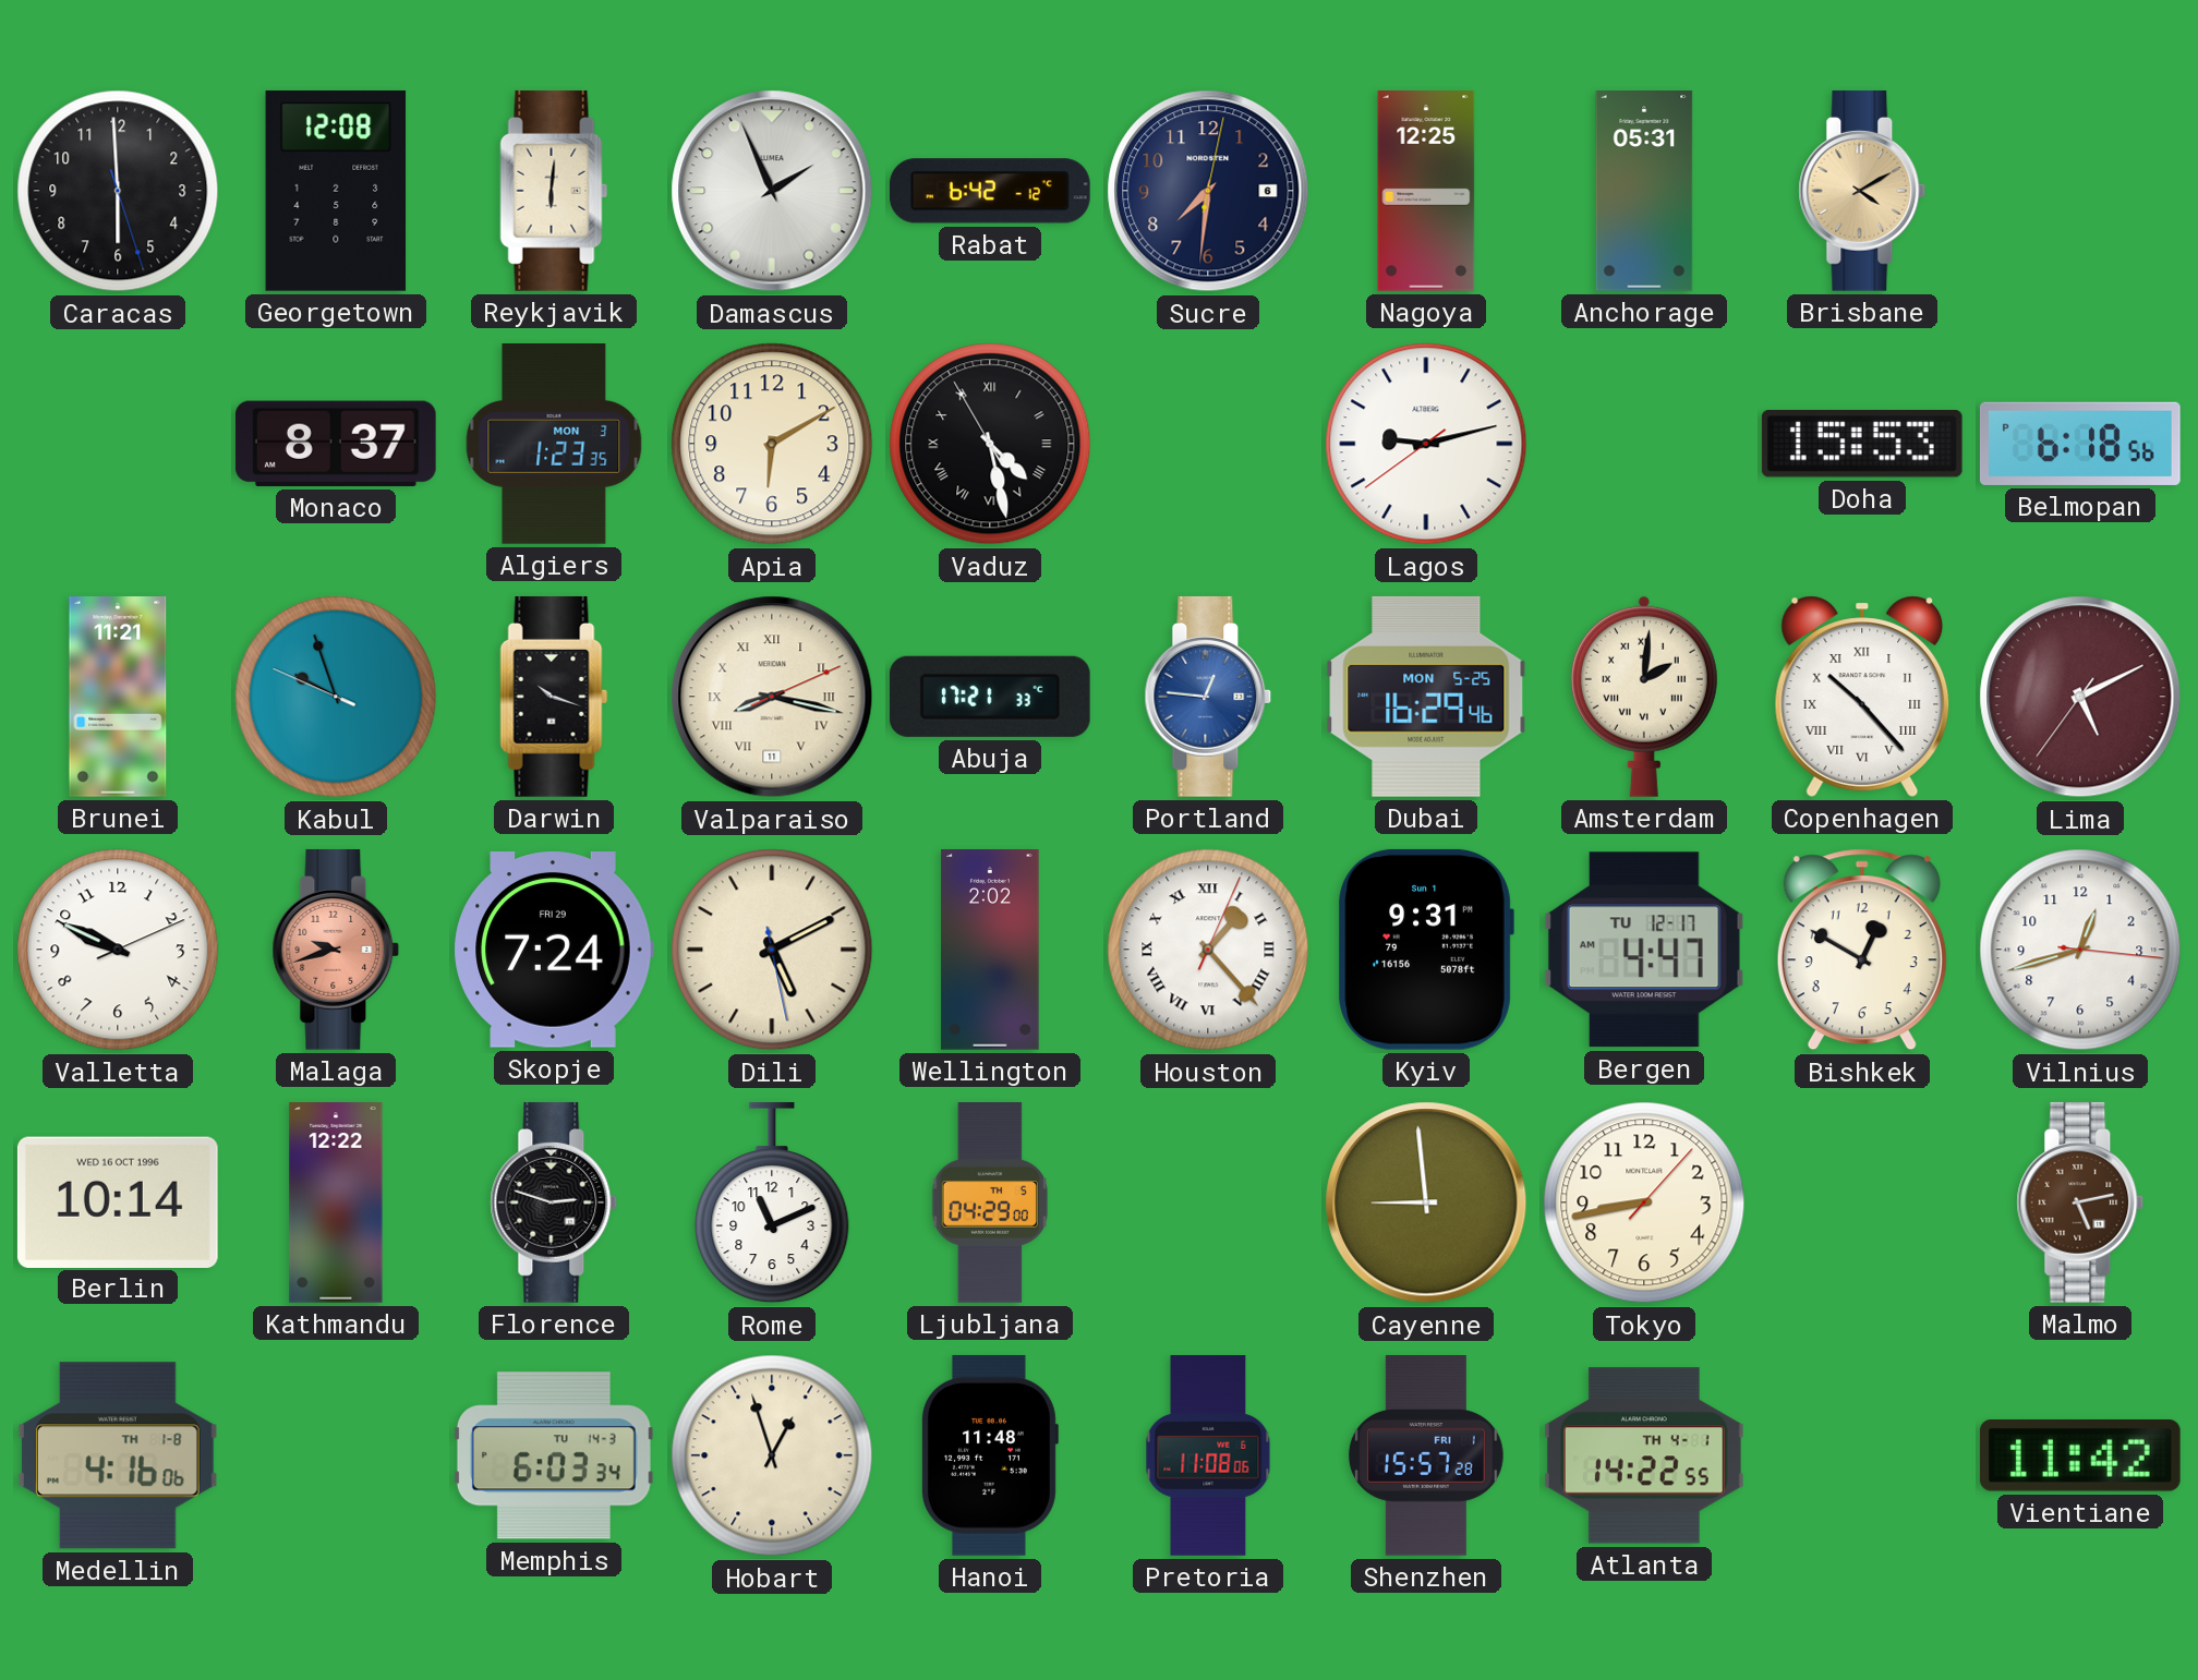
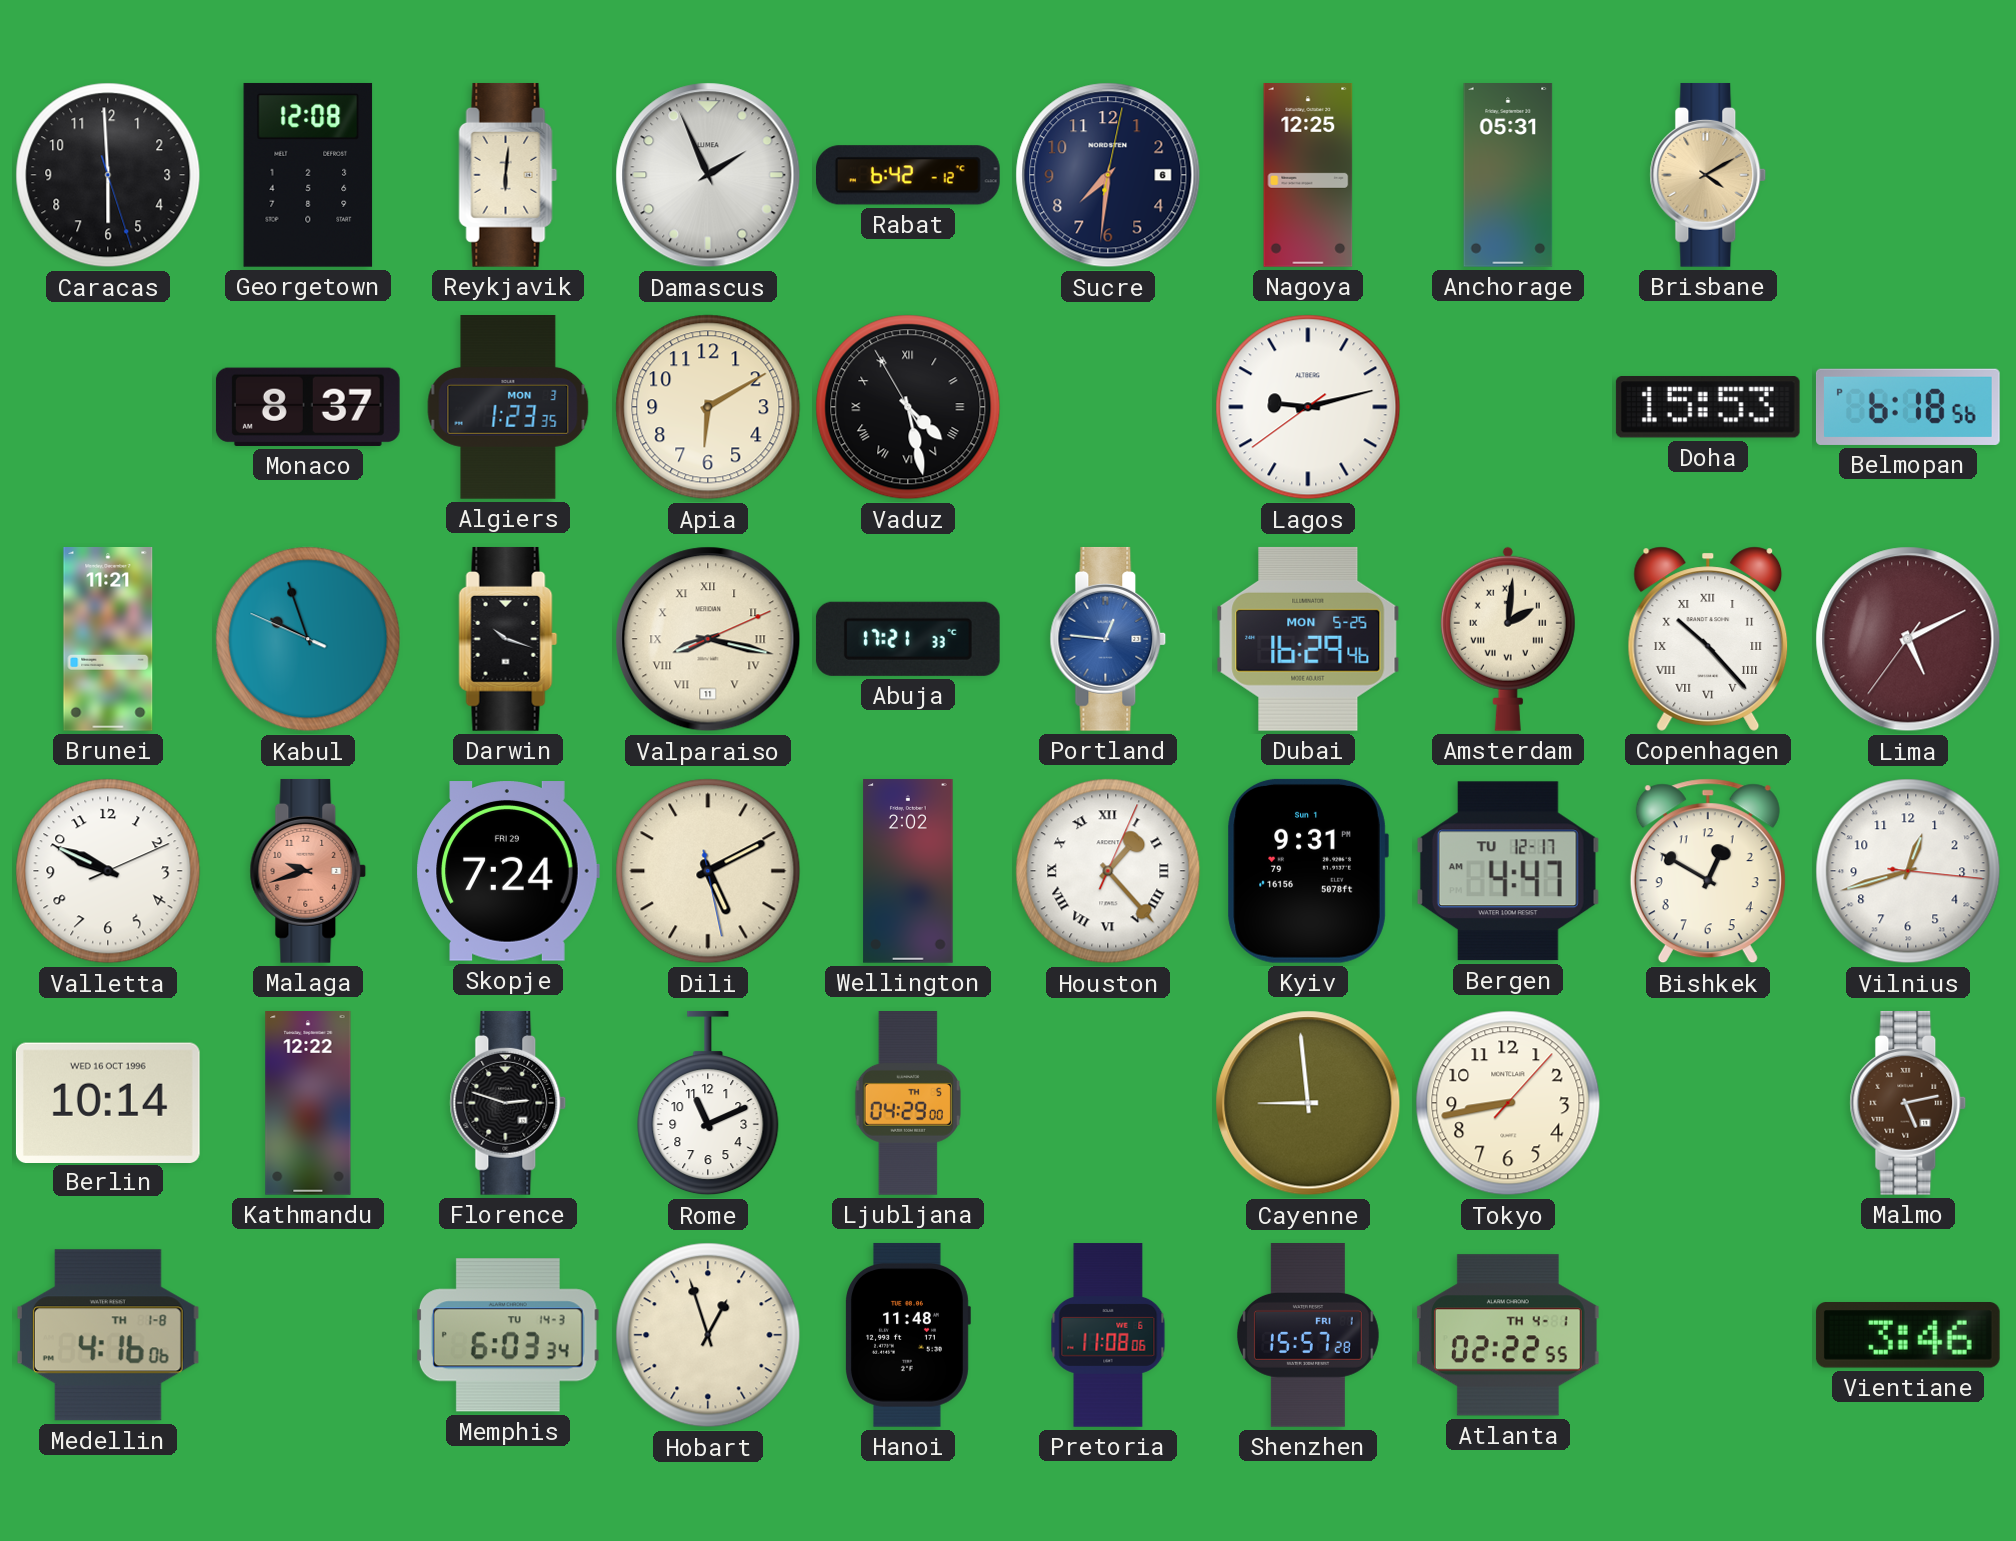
Atlanta: 14:22 -> 02:22 (1508, 1335)
Vientiane: 11:42 -> 3:46 (1908, 1336)
